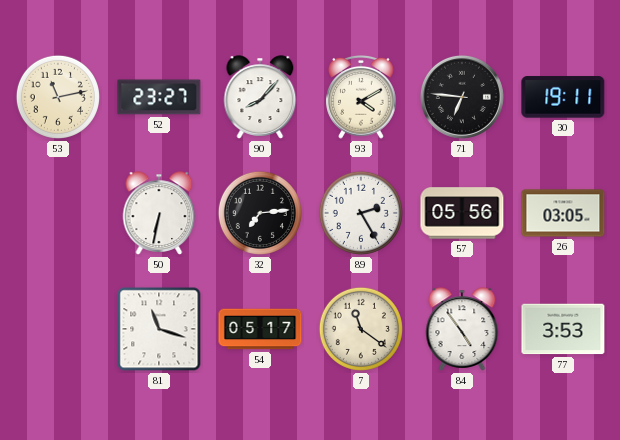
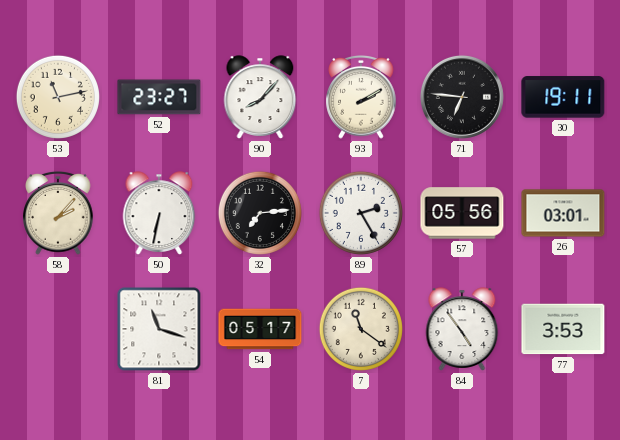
93: 4:10 -> 2:10 (361, 97)
58: none -> 2:07 (58, 213)
26: 03:05 -> 03:01 (563, 213)
